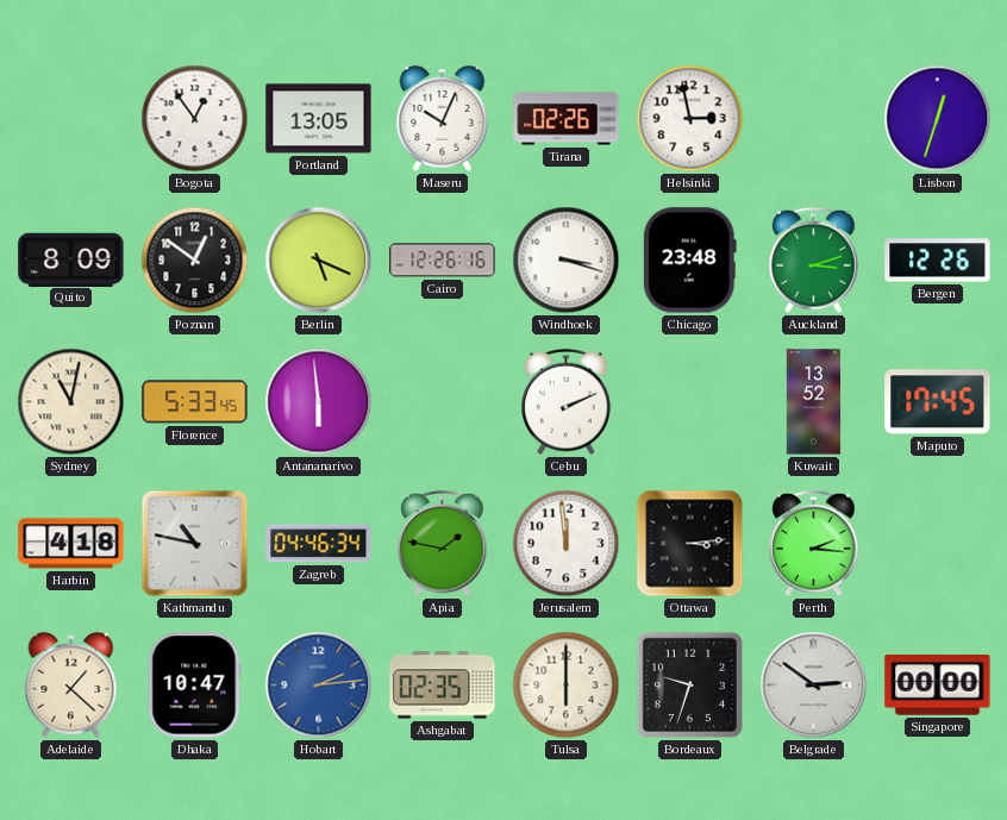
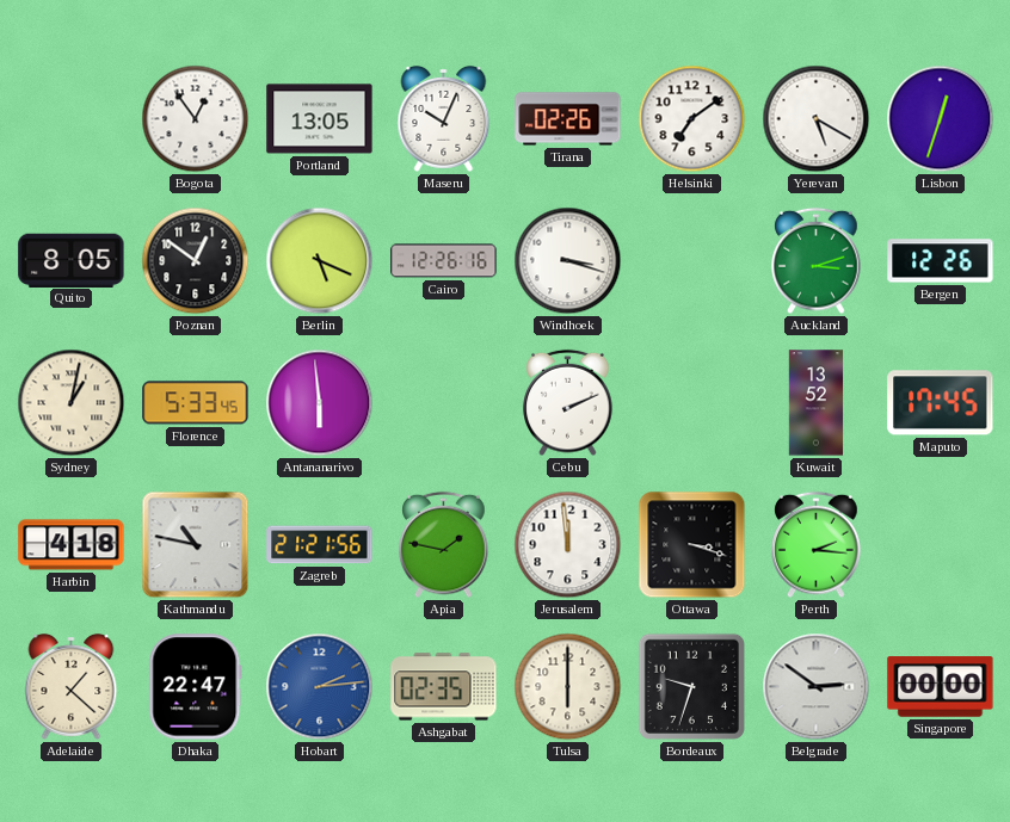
Helsinki: 2:58 -> 7:09 (692, 119)
Yerevan: none -> 5:20 (817, 119)
Quito: 8:09 -> 8:05 (72, 260)
Chicago: 23:48 -> none (689, 261)
Sydney: 11:02 -> 1:02 (72, 403)
Zagreb: 04:46 -> 21:21 (320, 545)
Ottawa: 3:14 -> 3:18 (692, 545)
Dhaka: 10:47 -> 22:47 (196, 687)
